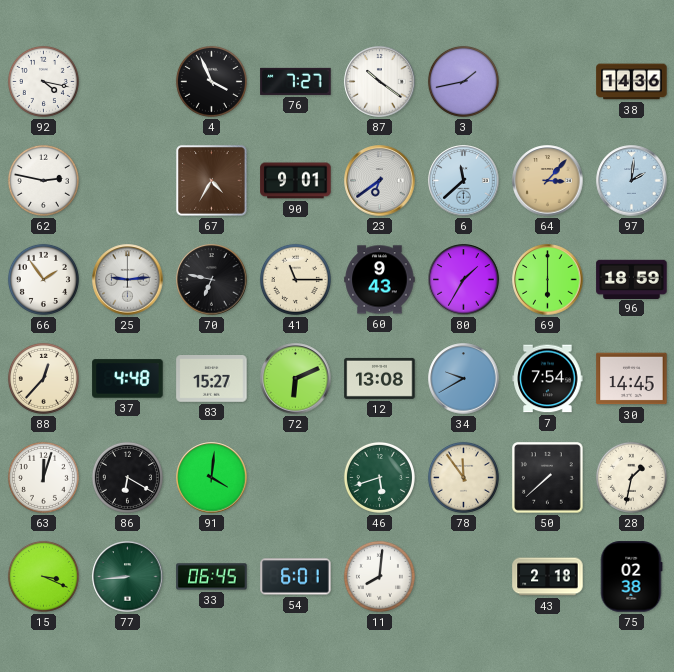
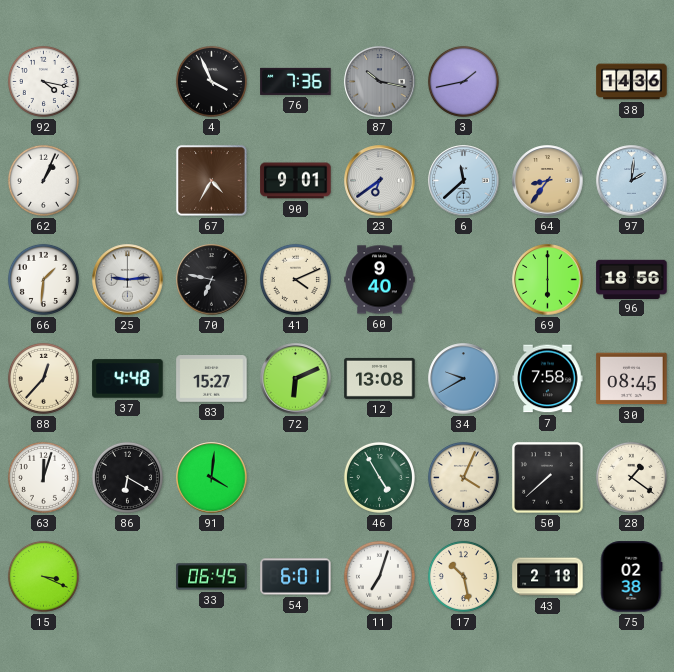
76: 7:27 -> 7:36 (296, 81)
87: 10:21 -> 10:17 (380, 82)
87 dial: white -> grey (380, 82)
62: 2:47 -> 1:04 (43, 180)
64: 3:07 -> 8:36 (548, 181)
66: 1:54 -> 1:31 (43, 279)
41: 11:15 -> 4:11 (295, 279)
60: 9:43 -> 9:40 (380, 280)
80: 1:35 -> none (464, 280)
96: 18:59 -> 18:56 (632, 279)
7: 7:54 -> 7:58 (548, 379)
30: 14:45 -> 08:45 (632, 379)
46: 5:42 -> 4:55 (379, 477)
78: 11:54 -> 4:04 (463, 477)
28: 1:32 -> 1:21 (631, 477)
77: 8:44 -> none (128, 577)
11: 8:01 -> 7:03 (379, 576)
17: none -> 10:28 (463, 576)
